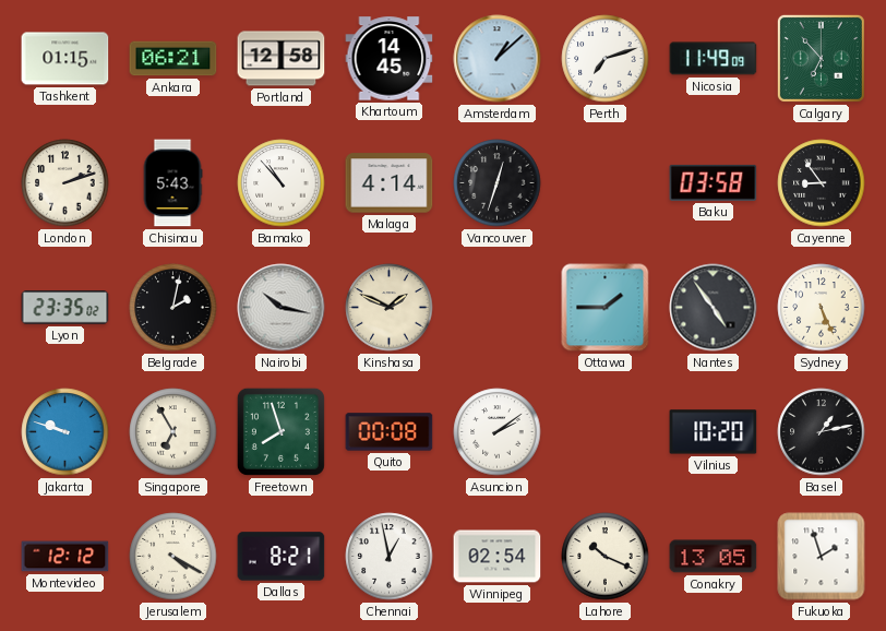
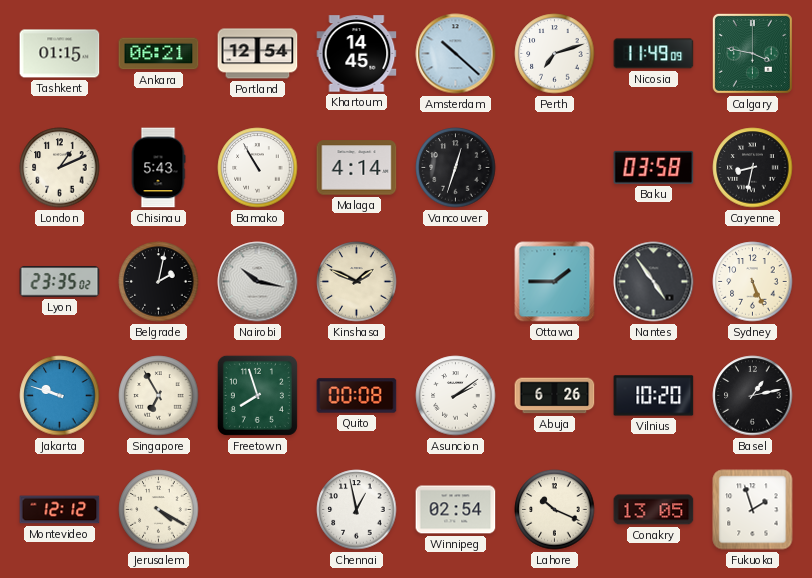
Portland: 12:58 -> 12:54 (258, 54)
Amsterdam: 1:08 -> 10:22 (456, 54)
Calgary: 6:53 -> 3:47 (752, 53)
London: 2:12 -> 1:11 (60, 168)
Bamako: 10:53 -> 10:55 (258, 168)
Cayenne: 8:54 -> 8:32 (753, 168)
Abuja: none -> 6:26 (555, 396)
Dallas: 8:21 -> none (282, 557)
